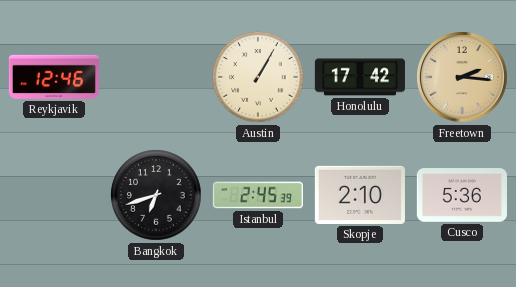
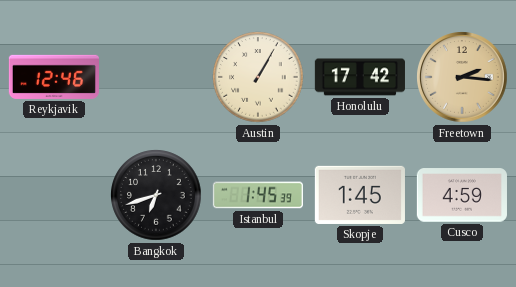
Istanbul: 2:45 -> 1:45 (258, 195)
Skopje: 2:10 -> 1:45 (360, 195)
Cusco: 5:36 -> 4:59 (462, 195)
